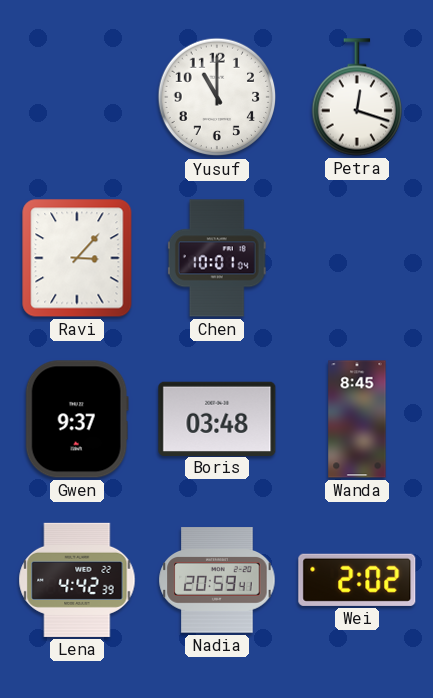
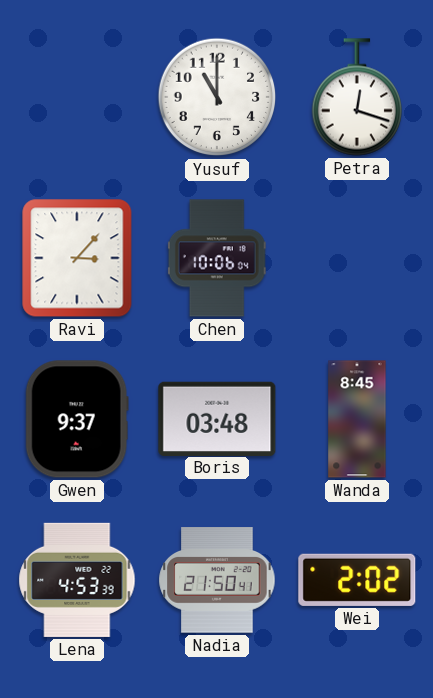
Chen: 10:01 -> 10:06 (217, 258)
Lena: 4:42 -> 4:53 (77, 580)
Nadia: 20:59 -> 21:50 (217, 580)
